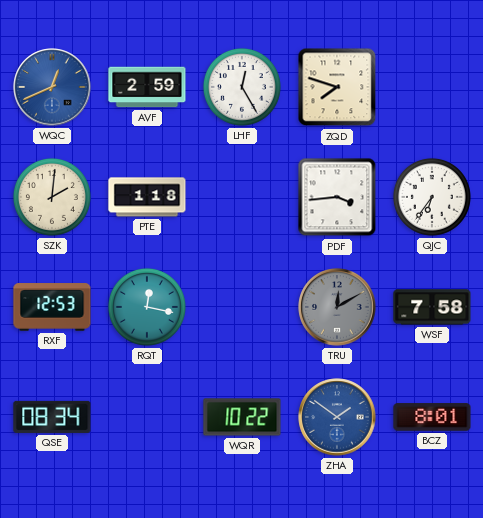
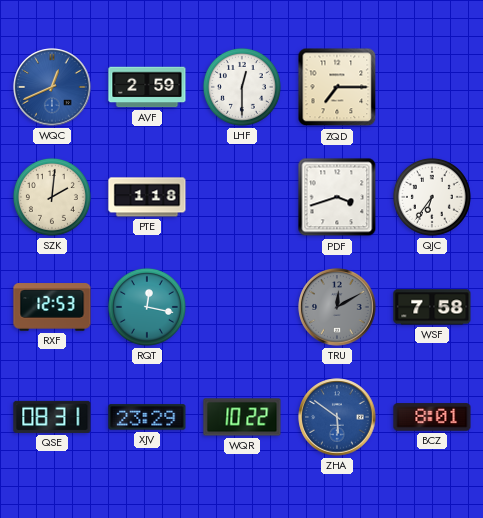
LHF: 12:25 -> 12:30 (242, 87)
ZQD: 7:48 -> 7:15 (337, 87)
PDF: 3:44 -> 3:42 (337, 197)
QSE: 08:34 -> 08:31 (52, 417)
XJV: none -> 23:29 (147, 417)
ZHA: 1:51 -> 5:51 (337, 417)
